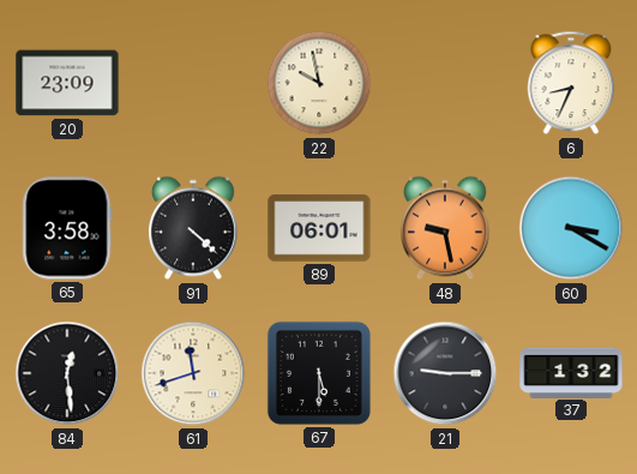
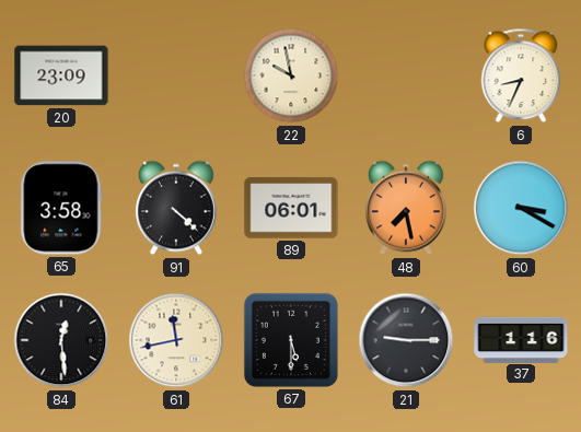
48: 9:28 -> 7:28 (406, 208)
61: 11:42 -> 11:43 (176, 340)
37: 1:32 -> 1:16 (521, 339)
